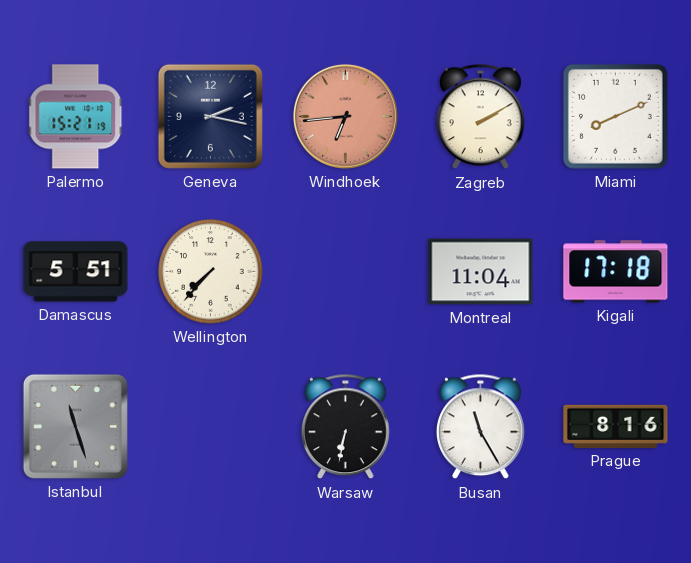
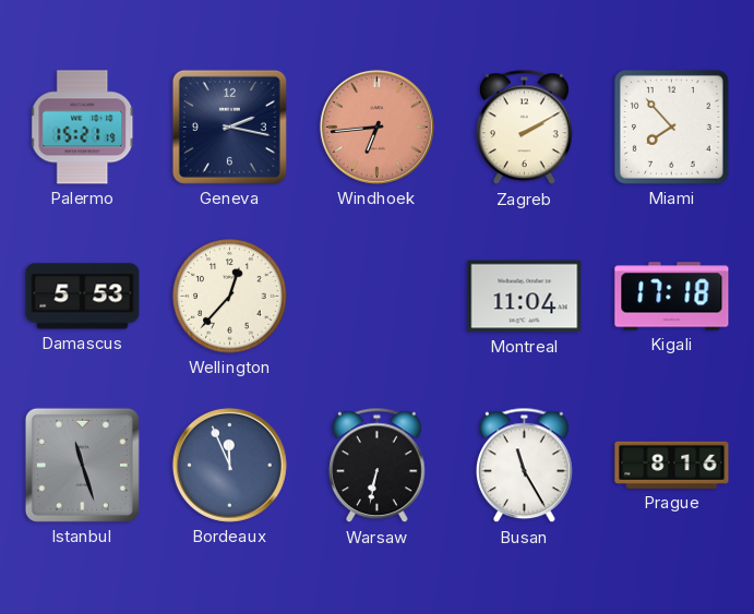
Miami: 8:11 -> 7:53 (671, 127)
Damascus: 5:51 -> 5:53 (83, 297)
Wellington: 7:37 -> 12:37 (230, 297)
Bordeaux: none -> 11:56 (229, 465)
